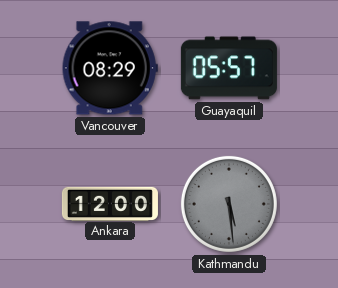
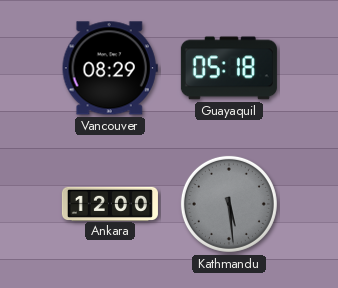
Guayaquil: 05:57 -> 05:18 (229, 68)
